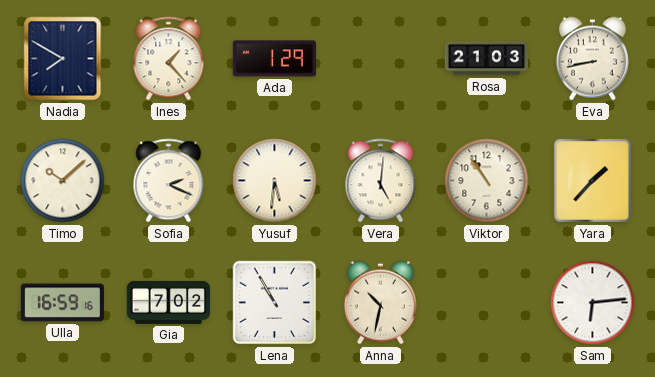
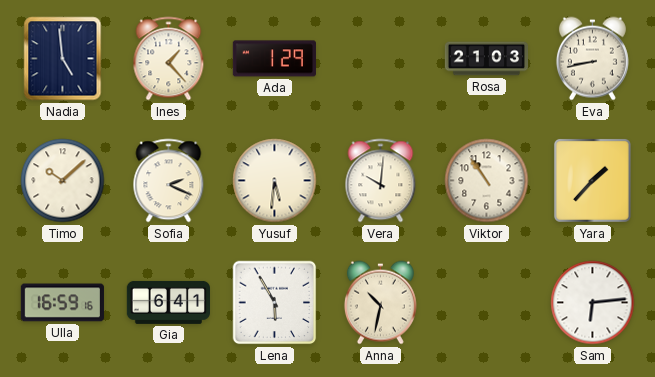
Nadia: 7:50 -> 4:59 (63, 59)
Vera: 5:01 -> 10:01 (381, 181)
Gia: 7:02 -> 6:41 (168, 302)
Lena: 10:55 -> 5:55 (275, 303)
